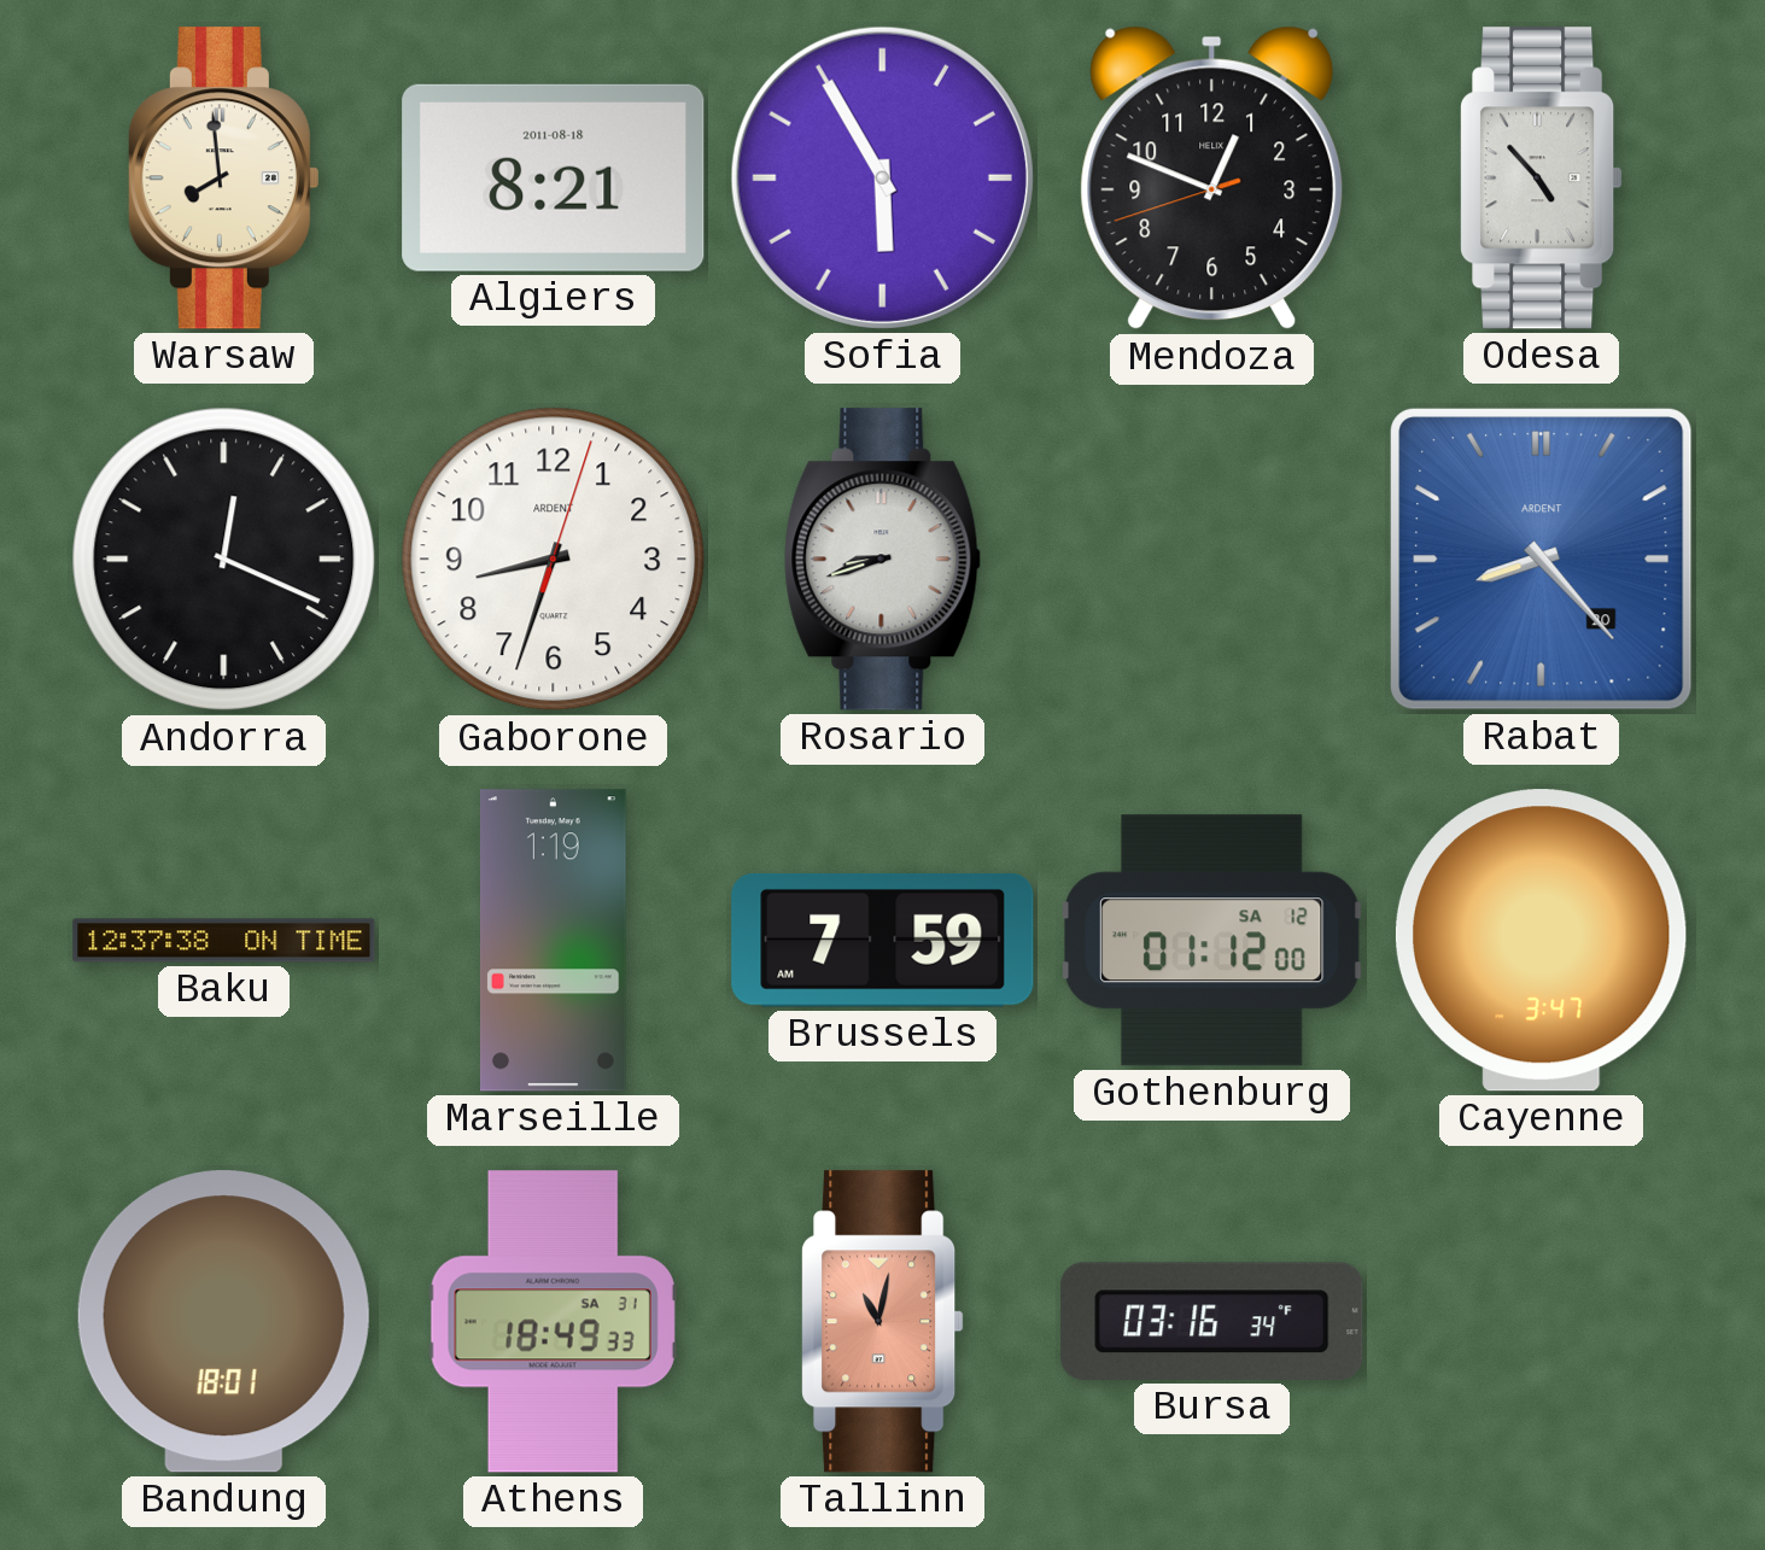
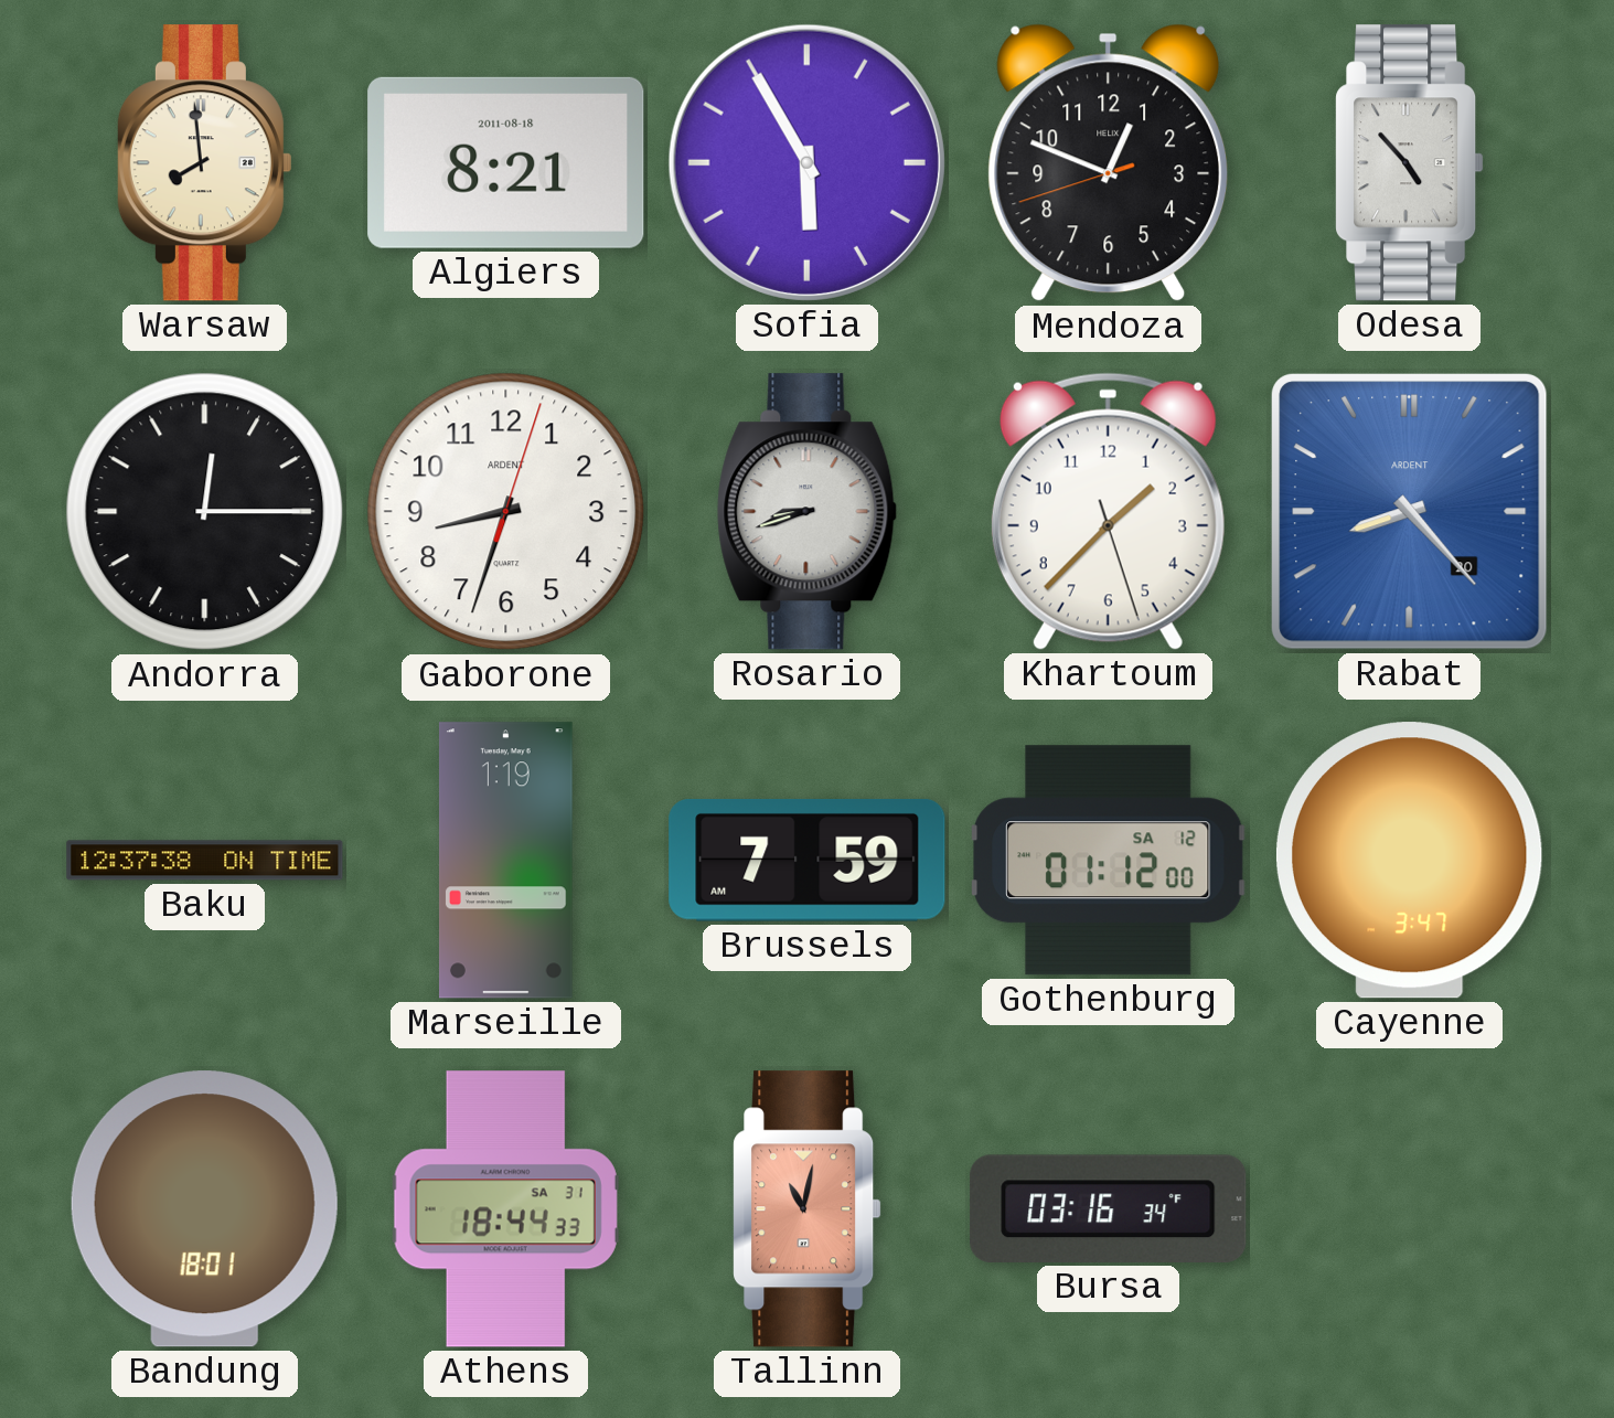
Andorra: 12:19 -> 12:15 (205, 512)
Khartoum: none -> 1:37 (1108, 511)
Athens: 18:49 -> 18:44 (505, 1209)
